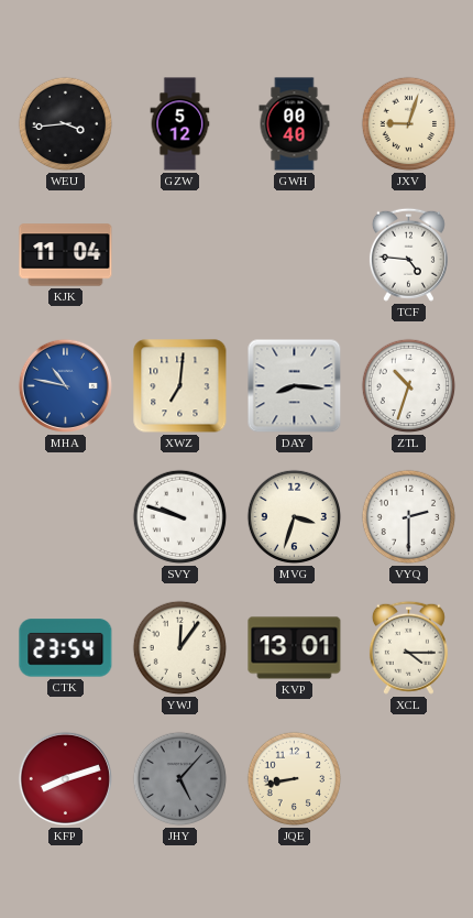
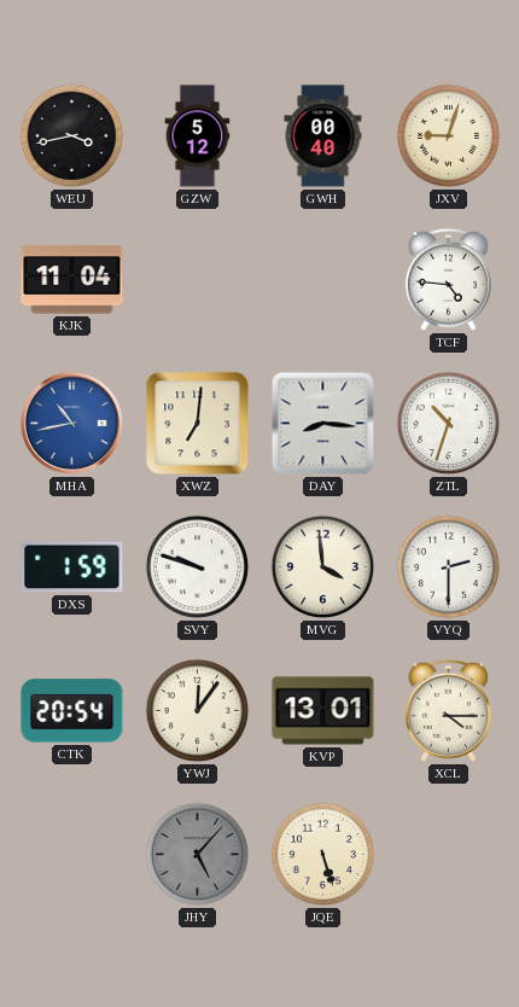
WEU: 3:44 -> 3:43 (72, 136)
MHA: 10:47 -> 10:43 (71, 423)
DXS: none -> 1:59 (72, 567)
MVG: 3:33 -> 3:59 (323, 567)
CTK: 23:54 -> 20:54 (72, 711)
KFP: 8:12 -> none (65, 778)
JQE: 8:43 -> 5:27 (323, 855)
